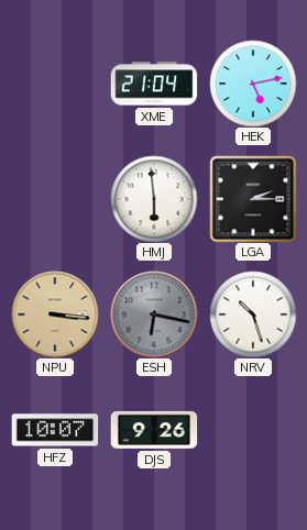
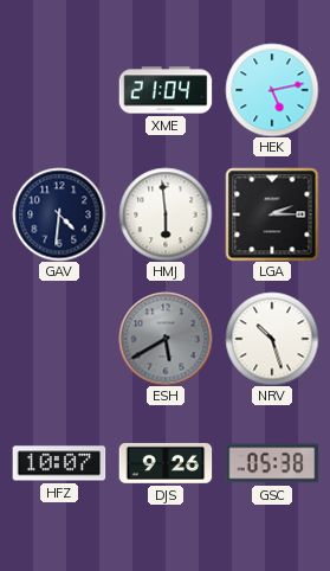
GAV: none -> 4:31 (59, 214)
NPU: 3:16 -> none (55, 314)
ESH: 6:17 -> 5:40 (166, 339)
GSC: none -> 05:38 (272, 463)
